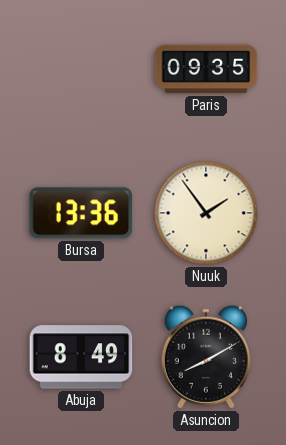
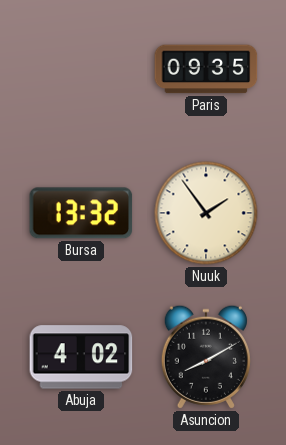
Bursa: 13:36 -> 13:32 (81, 213)
Abuja: 8:49 -> 4:02 (81, 357)
